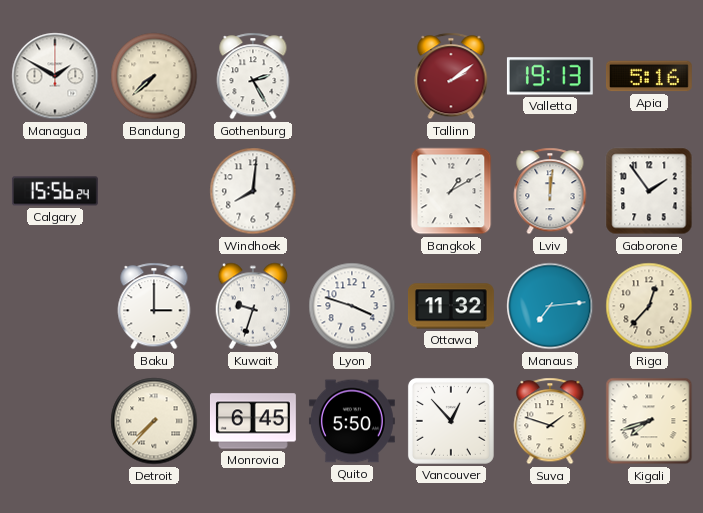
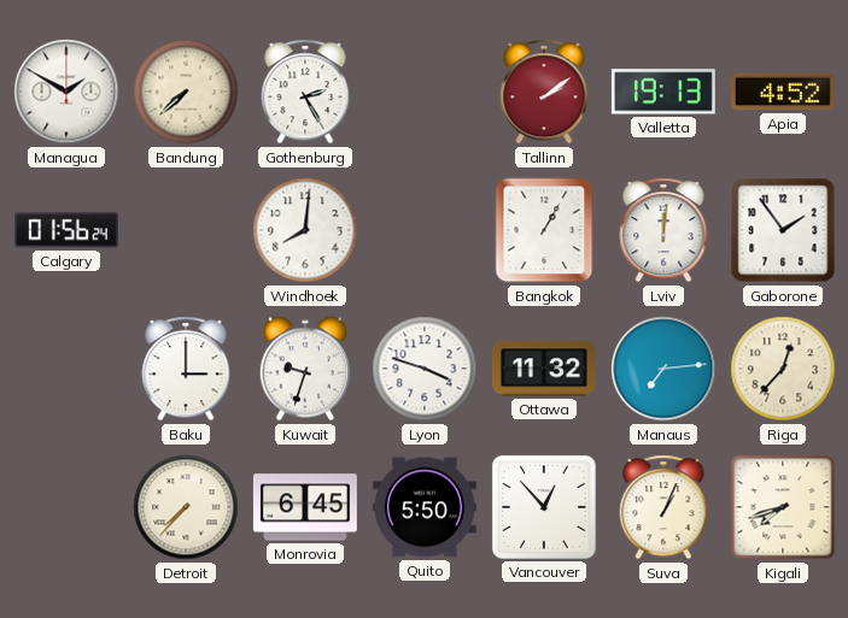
Apia: 5:16 -> 4:52 (783, 92)
Calgary: 15:56 -> 01:56 (66, 230)
Bangkok: 1:10 -> 1:05 (544, 230)
Suva: 1:48 -> 1:04 (663, 507)
